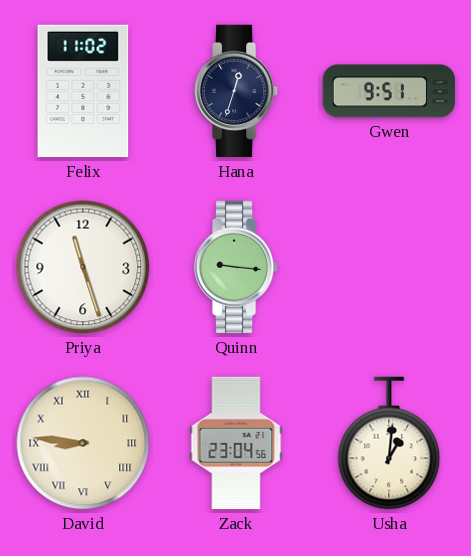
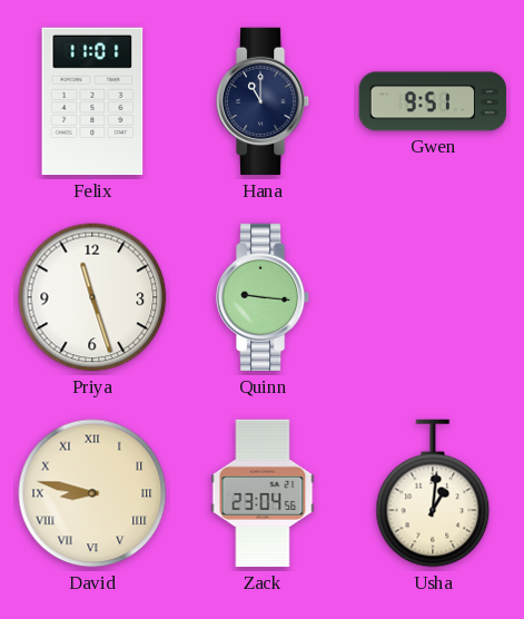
Felix: 11:02 -> 11:01 (92, 101)
Hana: 12:33 -> 11:00 (263, 101)
David: 8:46 -> 8:47 (92, 493)
